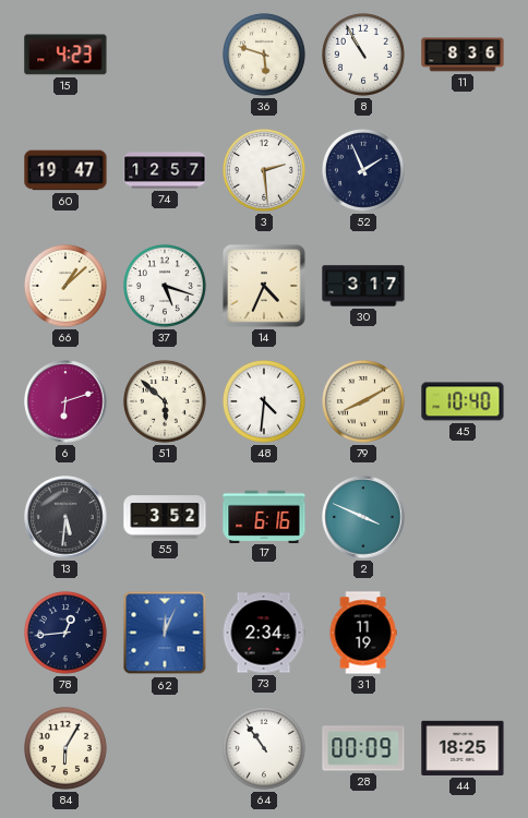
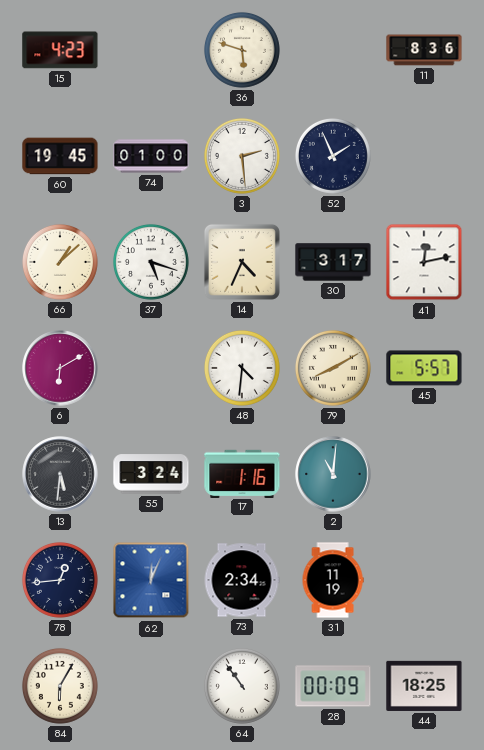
8: 10:55 -> none (363, 55)
60: 19:47 -> 19:45 (60, 156)
74: 12:57 -> 01:00 (151, 156)
41: none -> 12:13 (424, 262)
6: 6:12 -> 6:10 (60, 368)
51: 5:52 -> none (165, 401)
45: 10:40 -> 5:57 (424, 368)
55: 3:52 -> 3:24 (151, 474)
17: 6:16 -> 1:16 (242, 473)
2: 3:49 -> 11:01 (333, 474)
